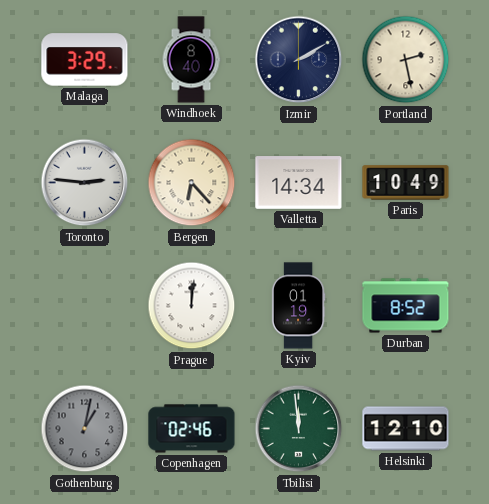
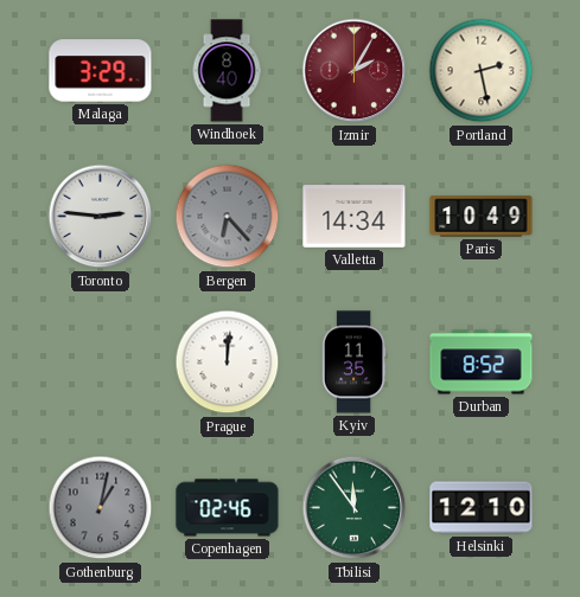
Izmir: 2:10 -> 2:05 (355, 71)
Izmir dial: navy -> burgundy (355, 71)
Bergen dial: cream -> grey (228, 217)
Kyiv: 01:19 -> 11:35 (353, 362)
Tbilisi: 11:59 -> 11:54 (355, 508)
